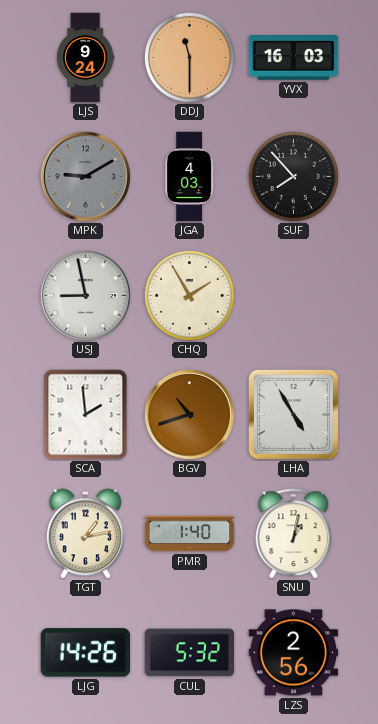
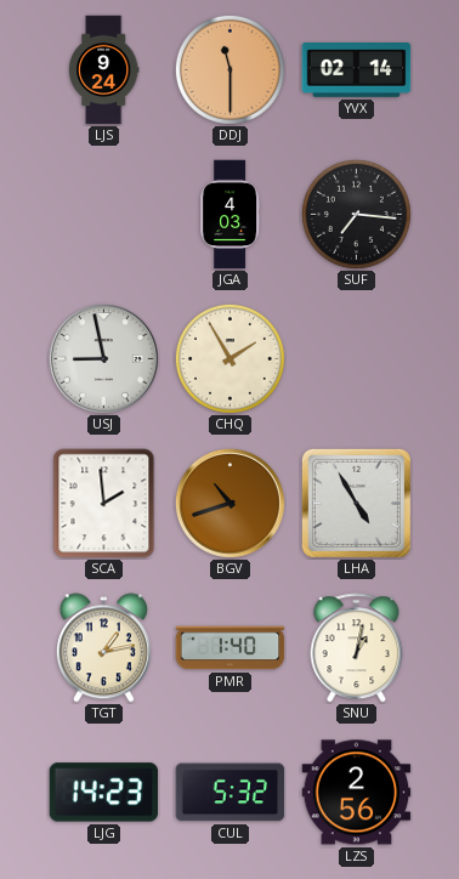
YVX: 16:03 -> 02:14 (357, 70)
MPK: 9:10 -> none (85, 176)
SUF: 7:53 -> 7:16 (356, 214)
LJG: 14:26 -> 14:23 (104, 793)
